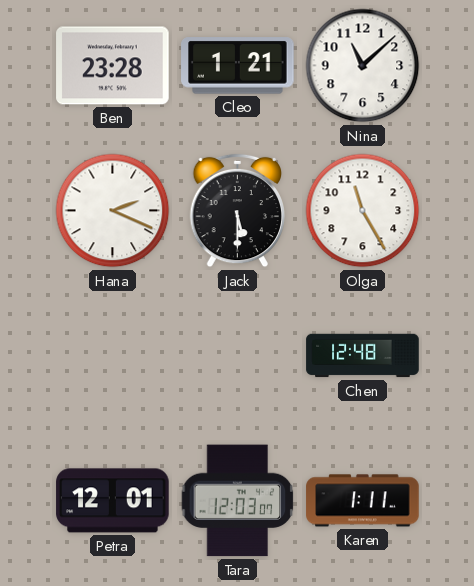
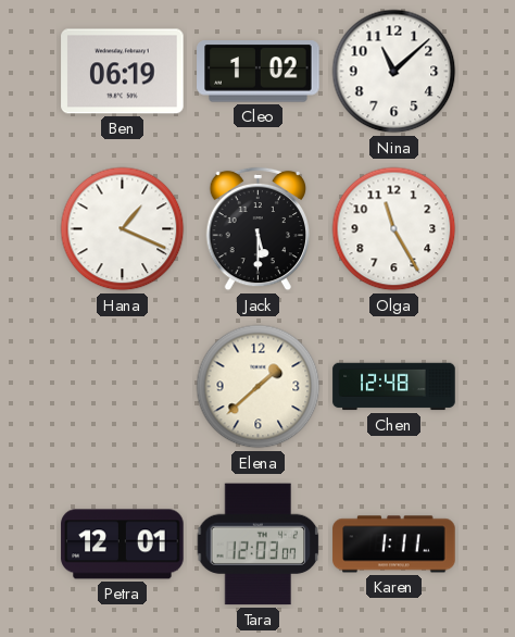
Ben: 23:28 -> 06:19 (123, 72)
Cleo: 1:21 -> 1:02 (259, 72)
Hana: 2:19 -> 1:19 (123, 229)
Elena: none -> 1:38 (259, 387)
